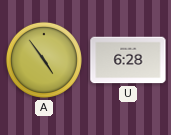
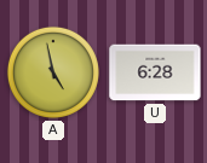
A: 4:54 -> 4:58 (53, 72)
